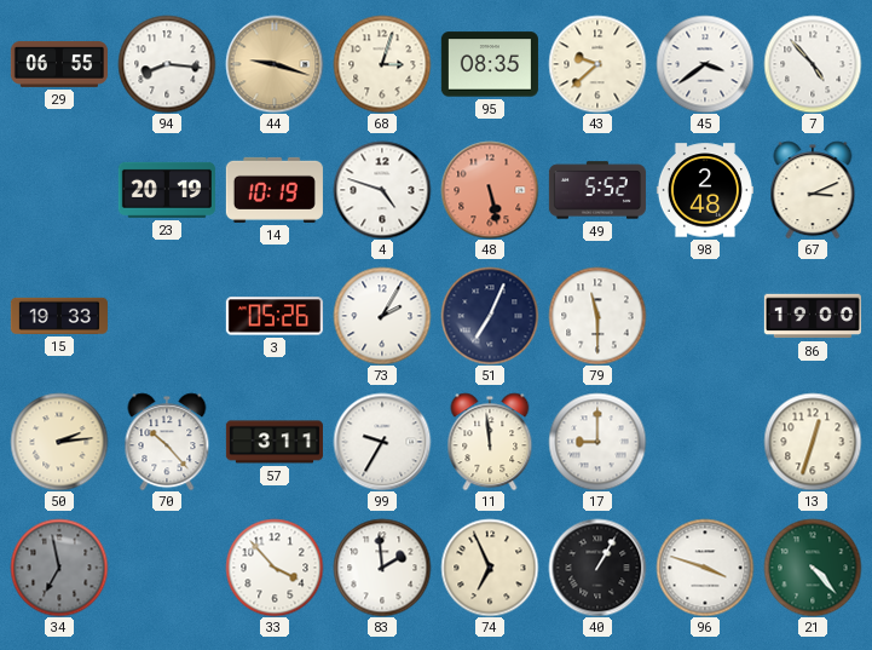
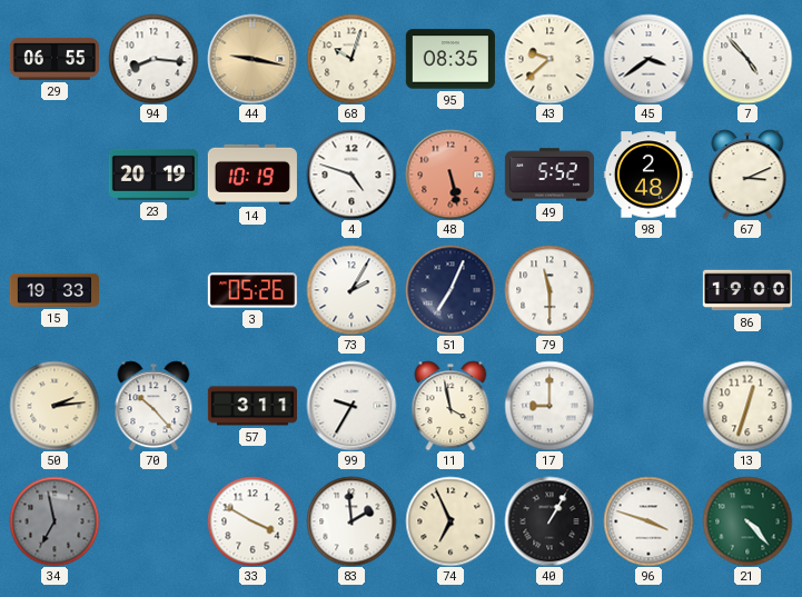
44: 9:18 -> 9:17 (253, 59)
68: 3:03 -> 10:03 (352, 59)
11: 11:59 -> 3:58 (450, 406)
33: 3:53 -> 3:50 (253, 521)
